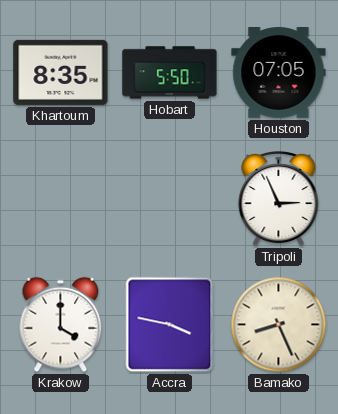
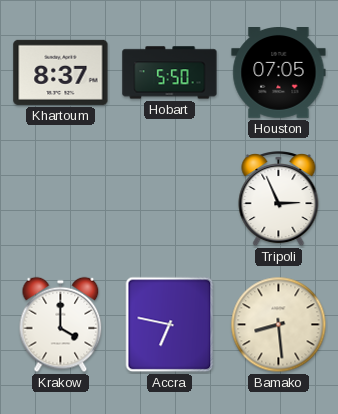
Khartoum: 8:35 -> 8:37 (61, 72)
Accra: 3:47 -> 6:47 (170, 325)
Bamako: 8:26 -> 8:29 (279, 325)
